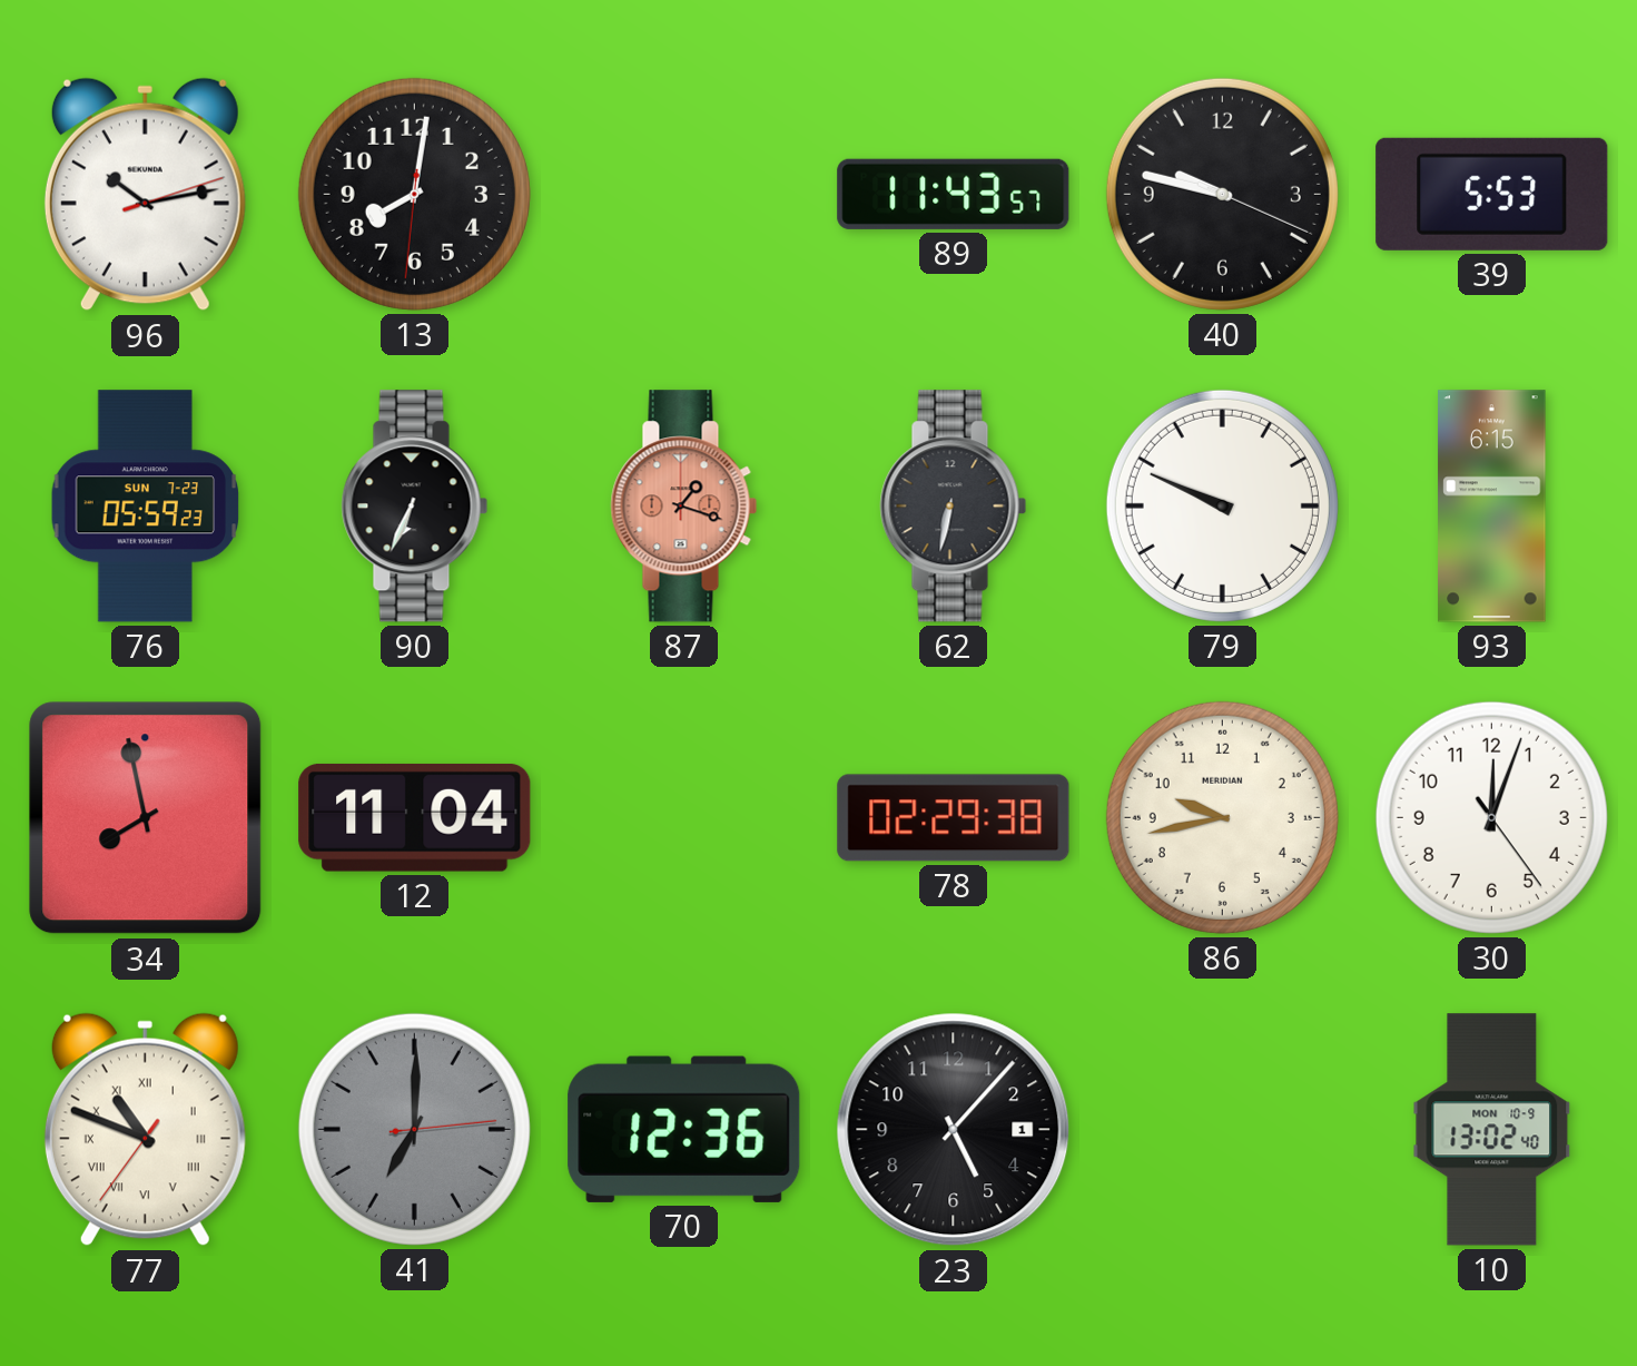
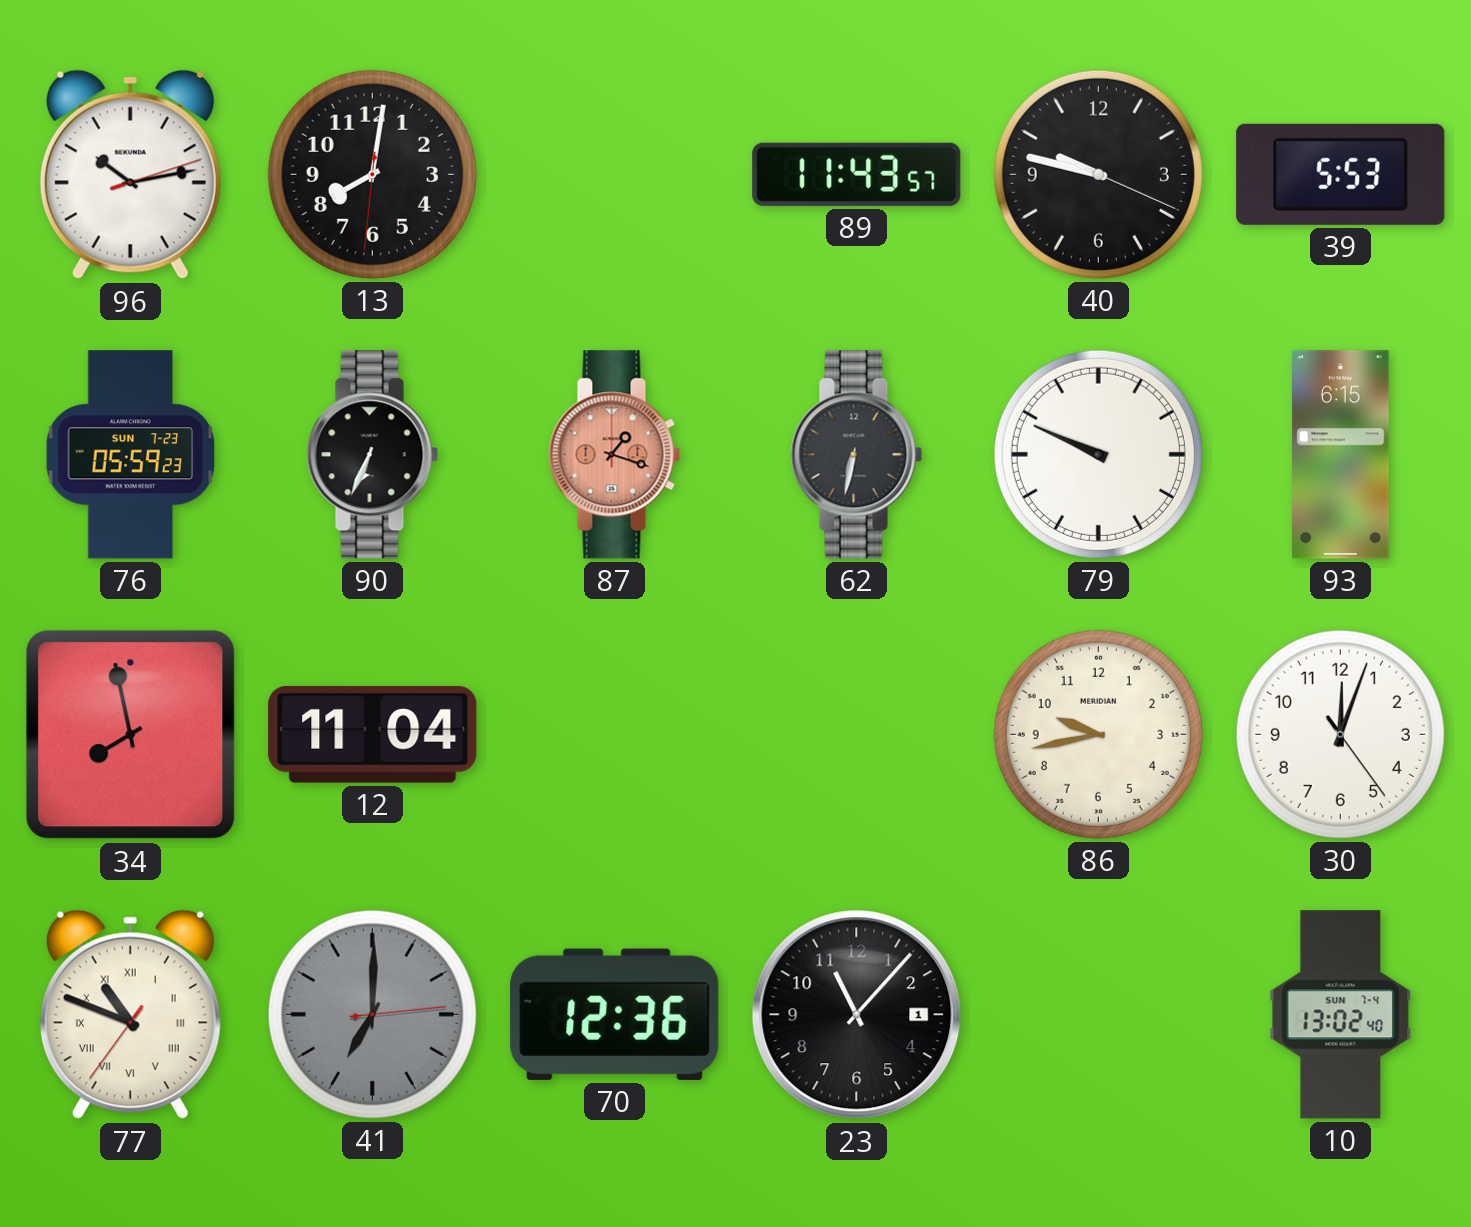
78: 02:29 -> none (954, 818)
23: 5:07 -> 11:07 (857, 1015)
10 date: MON 10-9 -> SUN 7-4 (1341, 1015)
